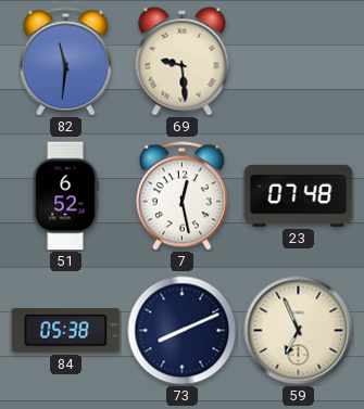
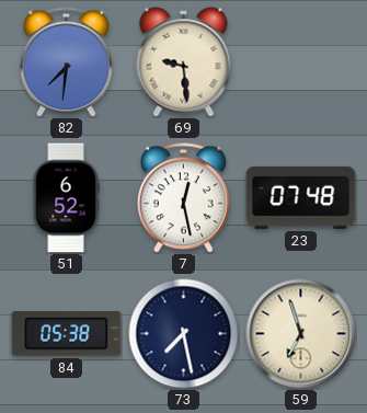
82: 11:31 -> 7:31 (66, 62)
73: 8:11 -> 7:28 (184, 334)
59: 6:56 -> 6:57 (301, 334)
